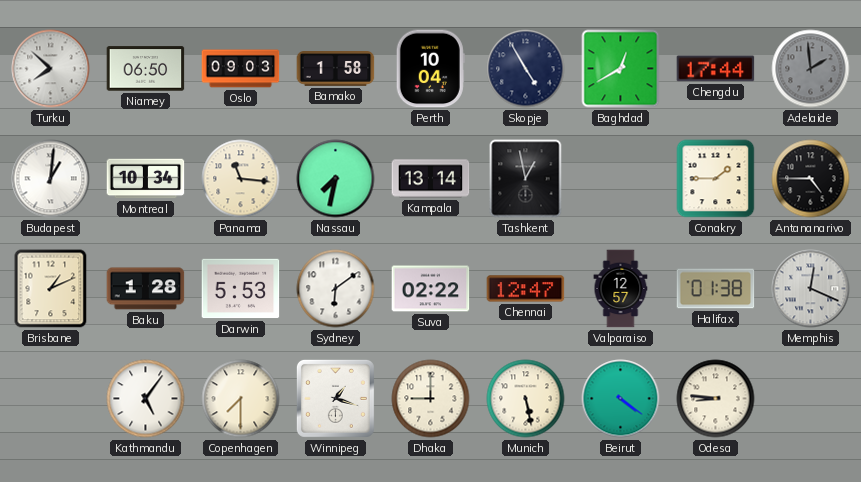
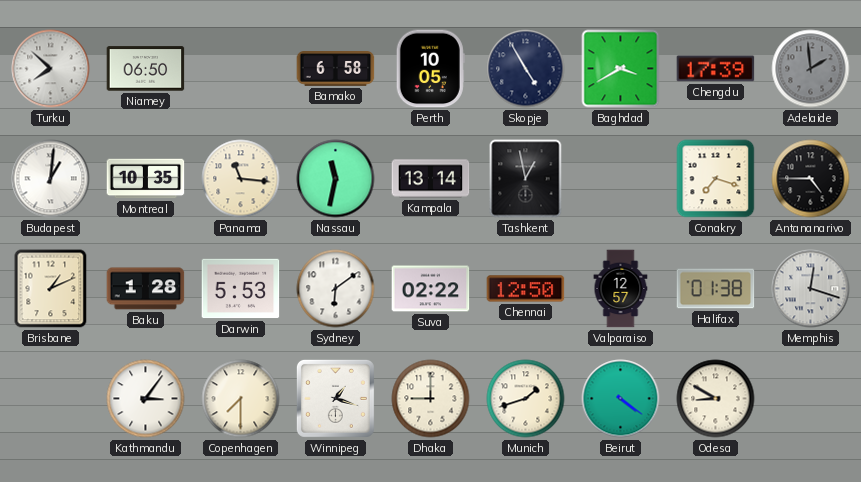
Oslo: 09:03 -> none (241, 69)
Bamako: 1:58 -> 6:58 (336, 69)
Perth: 10:04 -> 10:05 (430, 69)
Baghdad: 12:40 -> 3:40 (621, 69)
Chengdu: 17:44 -> 17:39 (716, 69)
Montreal: 10:34 -> 10:35 (146, 179)
Nassau: 7:32 -> 11:32 (336, 179)
Conakry: 1:45 -> 7:18 (716, 179)
Chennai: 12:47 -> 12:50 (526, 289)
Memphis: 12:19 -> 12:18 (811, 289)
Kathmandu: 5:06 -> 3:06 (146, 399)
Munich: 5:28 -> 1:42 (526, 399)
Odesa: 8:46 -> 8:50 (716, 399)
